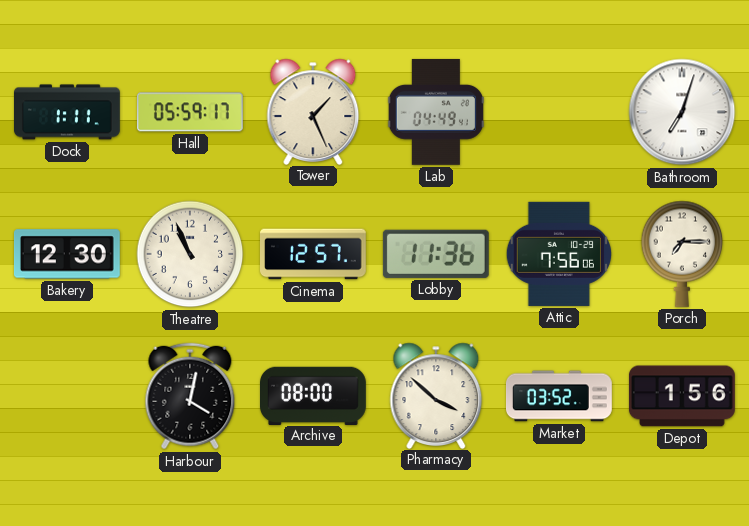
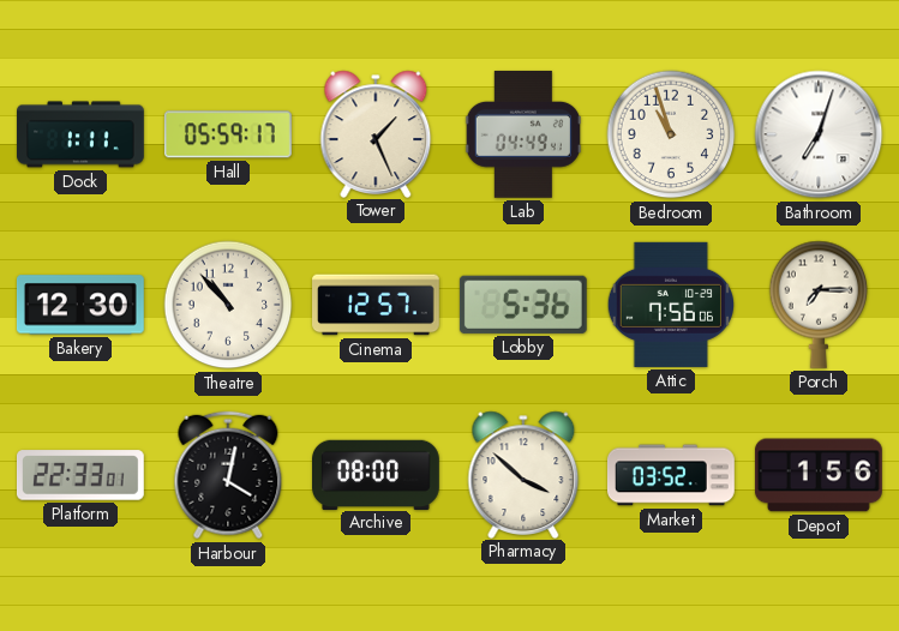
Bedroom: none -> 10:57 (671, 134)
Theatre: 10:56 -> 10:53 (228, 305)
Lobby: 11:36 -> 5:36 (523, 305)
Platform: none -> 22:33 (80, 475)
